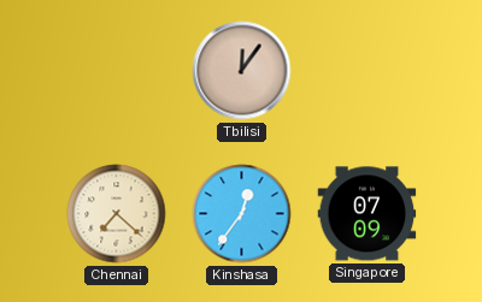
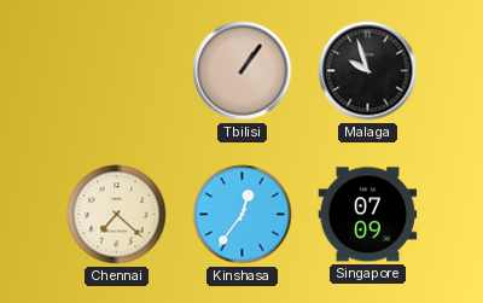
Tbilisi: 12:06 -> 1:06 (243, 71)
Malaga: none -> 9:57 (368, 71)
